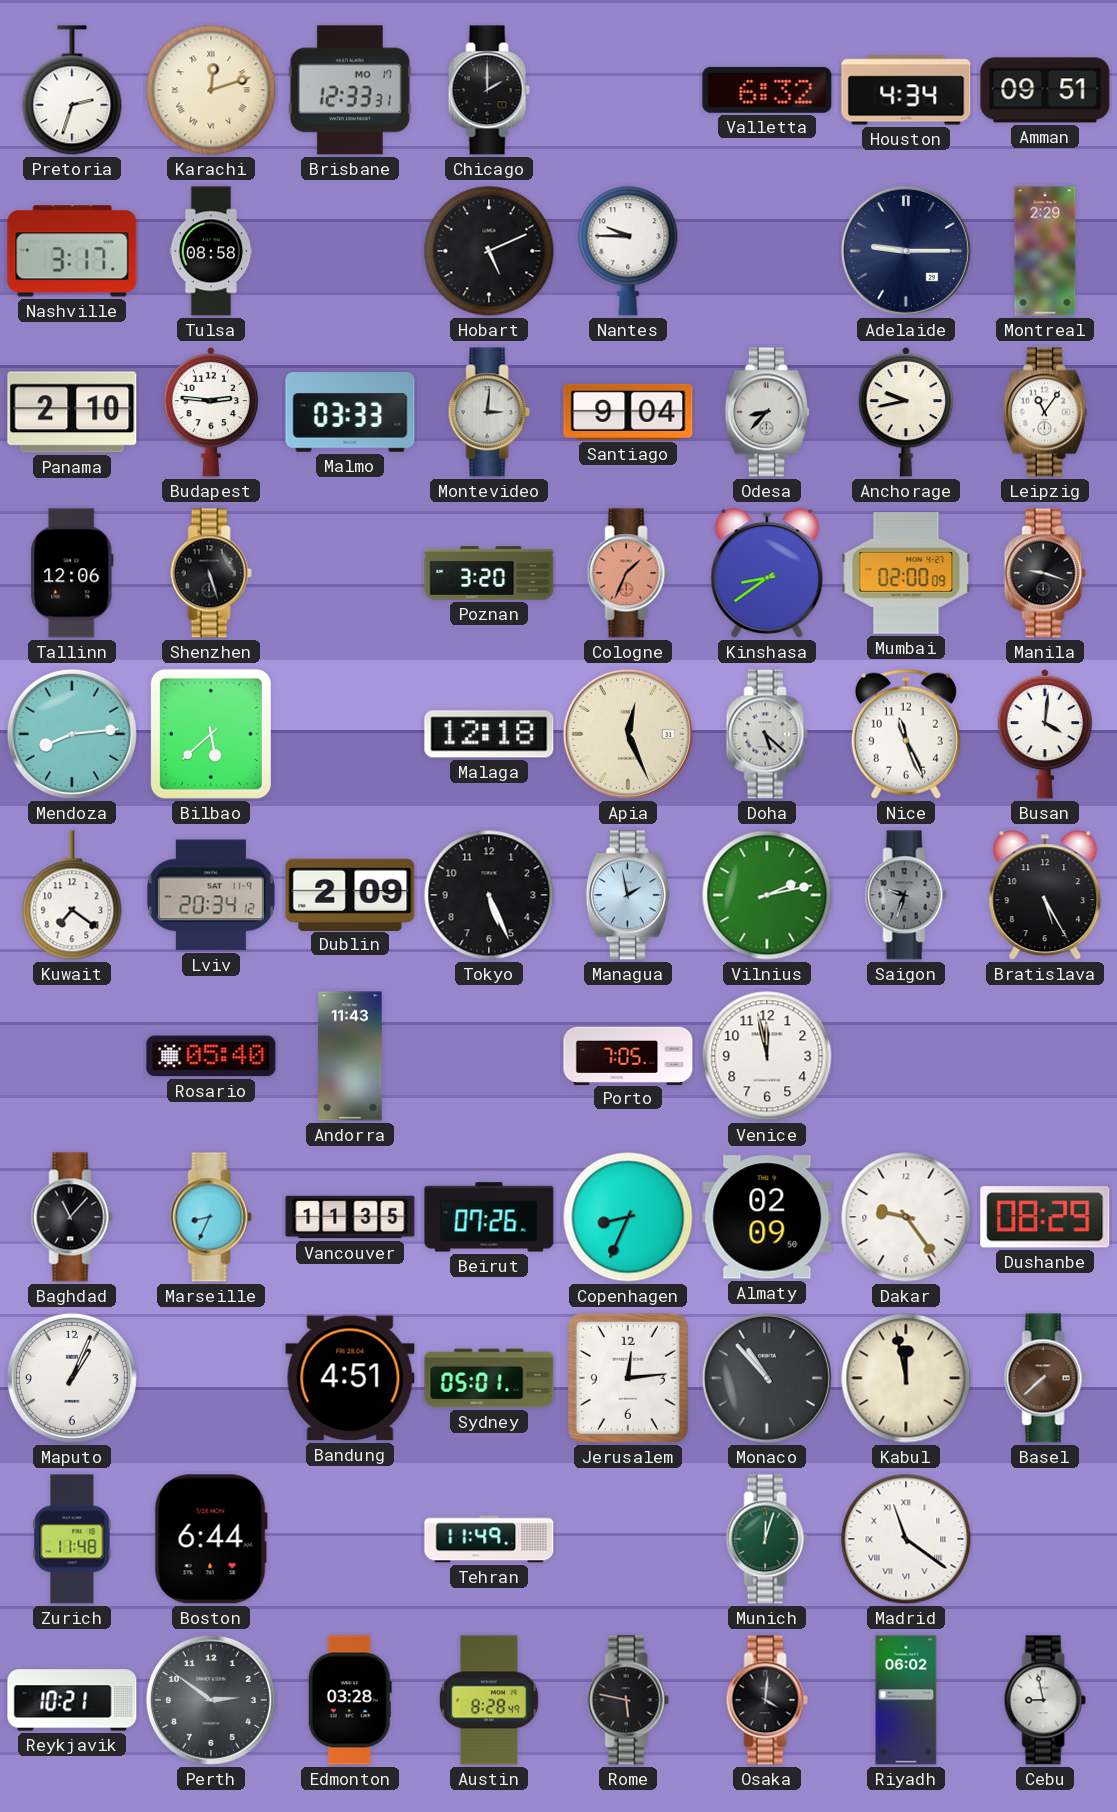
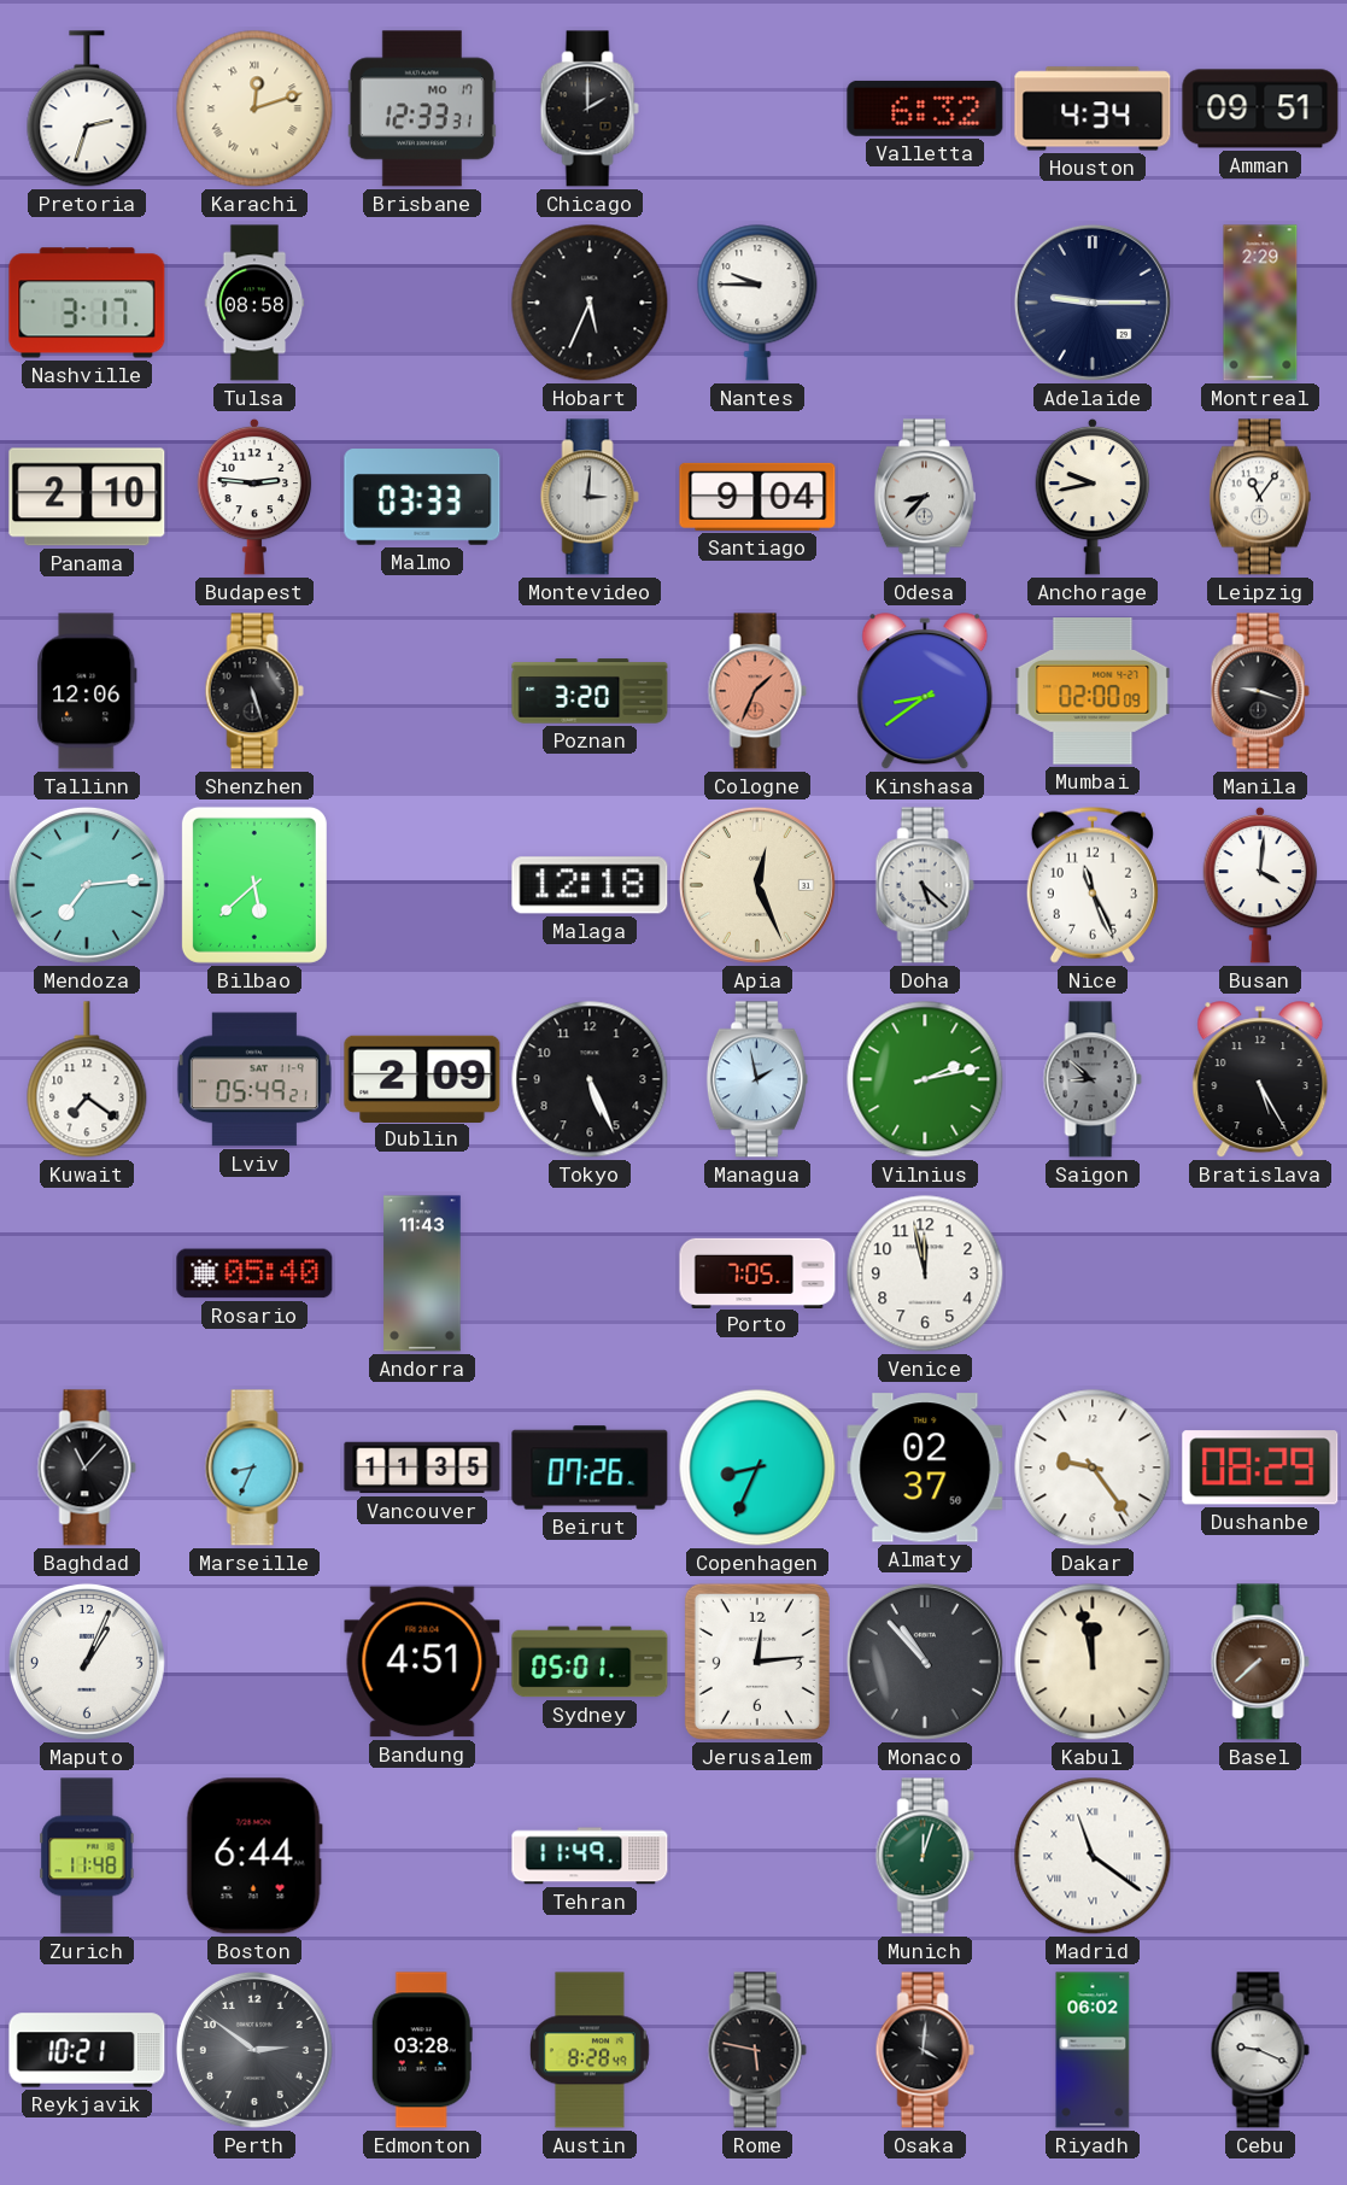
Hobart: 5:11 -> 5:34 (590, 303)
Mendoza: 8:14 -> 7:14 (87, 885)
Lviv: 20:34 -> 05:49 (254, 1079)
Saigon: 9:33 -> 8:52 (1093, 1079)
Almaty: 02:09 -> 02:37 (925, 1468)
Cebu: 8:58 -> 9:19 (1260, 2050)
